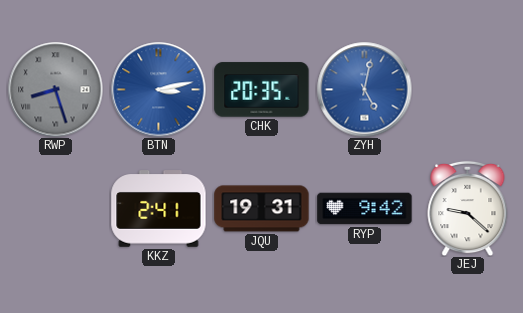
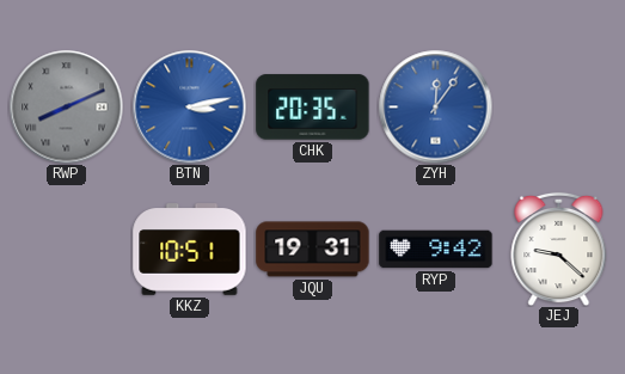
RWP: 8:27 -> 8:11 (66, 106)
ZYH: 5:02 -> 12:06 (435, 106)
KKZ: 2:41 -> 10:51 (190, 250)
